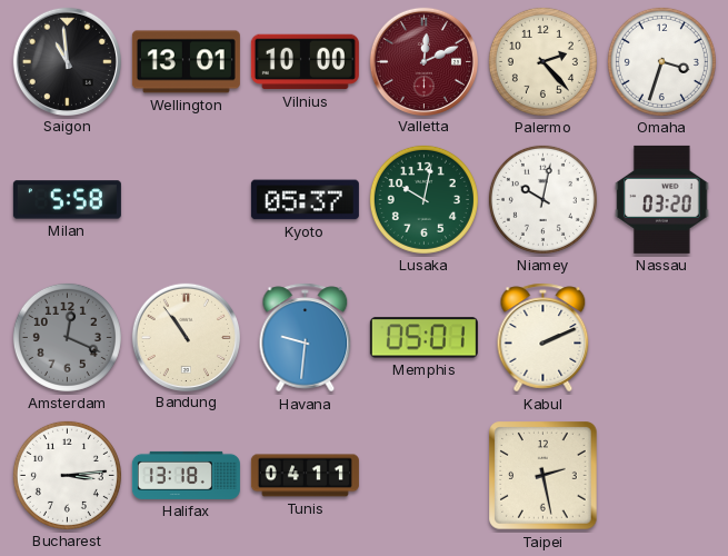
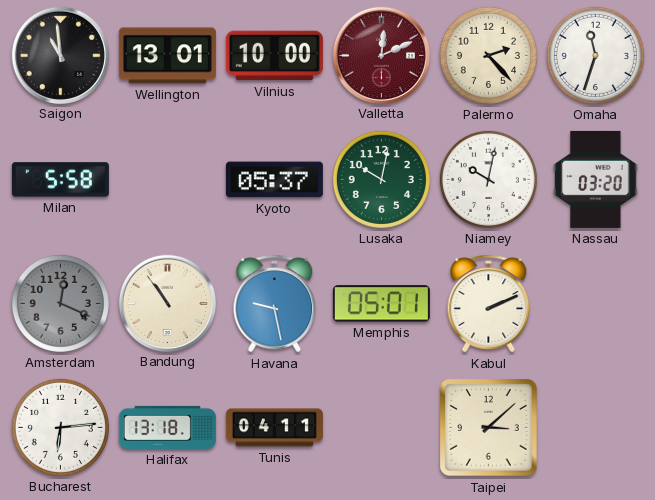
Omaha: 3:33 -> 11:33 (595, 55)
Havana: 9:31 -> 9:28 (275, 304)
Bucharest: 3:14 -> 6:14 (60, 427)
Taipei: 2:28 -> 3:08 (489, 428)
